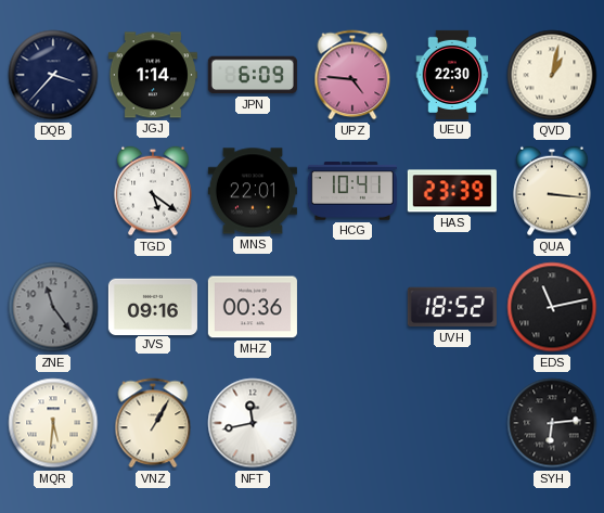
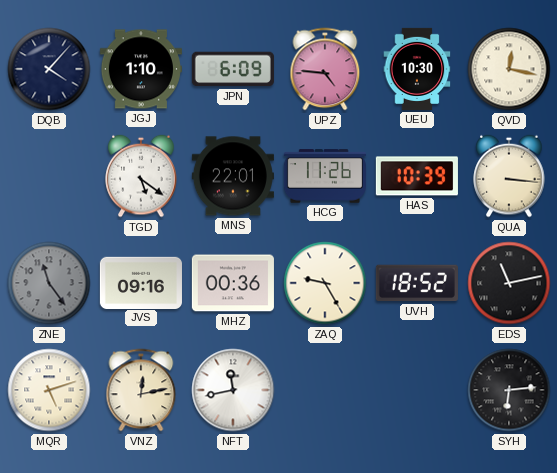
DQB: 3:37 -> 4:07 (49, 69)
JGJ: 1:14 -> 1:10 (141, 69)
UEU: 22:30 -> 10:30 (417, 69)
QVD: 1:02 -> 12:17 (509, 69)
HCG: 10:41 -> 11:26 (325, 176)
HAS: 23:39 -> 10:39 (417, 176)
ZAQ: none -> 9:25 (325, 283)
MQR: 5:31 -> 5:12 (49, 390)
VNZ: 1:05 -> 12:13 (141, 390)
